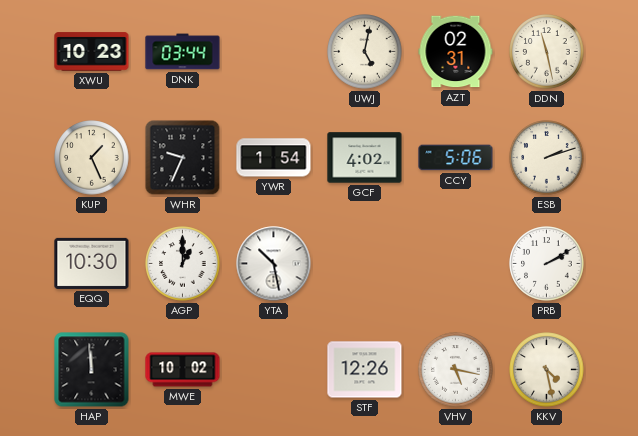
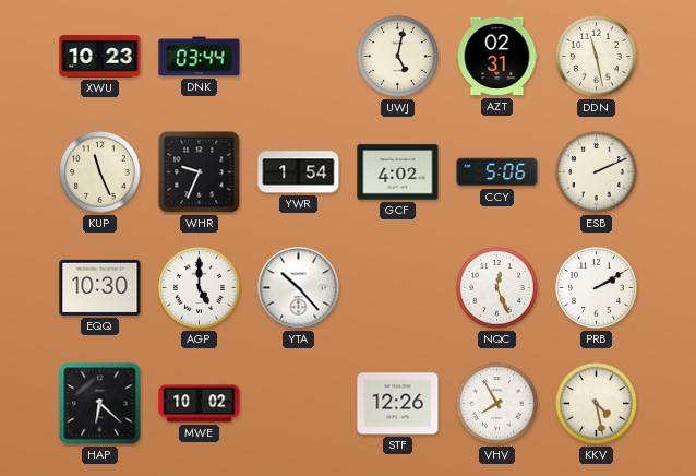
KUP: 1:26 -> 11:26 (100, 172)
ESB: 2:12 -> 2:11 (597, 172)
AGP: 1:00 -> 5:00 (200, 288)
YTA: 10:28 -> 10:23 (299, 288)
NQC: none -> 12:26 (497, 288)
HAP: 11:59 -> 6:22 (100, 404)
VHV: 5:17 -> 7:55 (497, 404)
